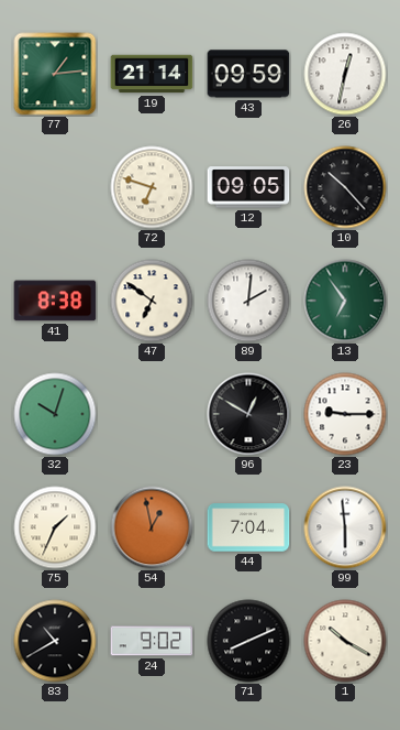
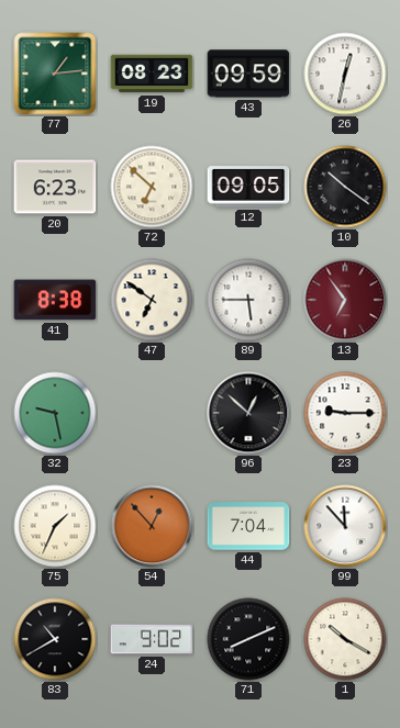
19: 21:14 -> 08:23 (152, 74)
20: none -> 6:23 (55, 187)
72: 6:48 -> 6:52 (152, 187)
10: 10:23 -> 10:21 (345, 187)
89: 2:01 -> 5:45 (248, 300)
13 dial: green -> burgundy (345, 300)
32: 10:03 -> 9:28 (55, 413)
96: 12:50 -> 12:52 (248, 413)
54: 12:58 -> 12:53 (152, 526)
99: 5:59 -> 11:53 (345, 526)
